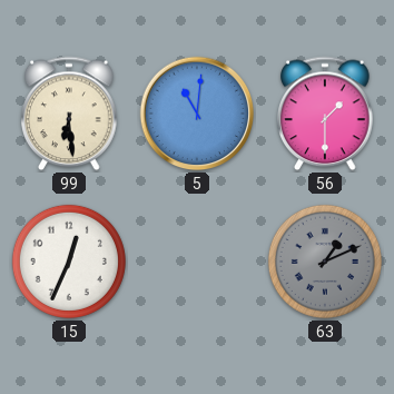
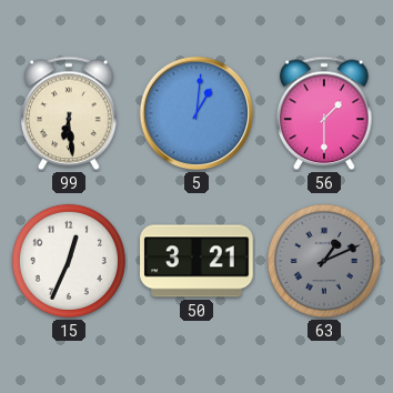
5: 11:01 -> 1:01 (196, 113)
50: none -> 3:21 (196, 261)
